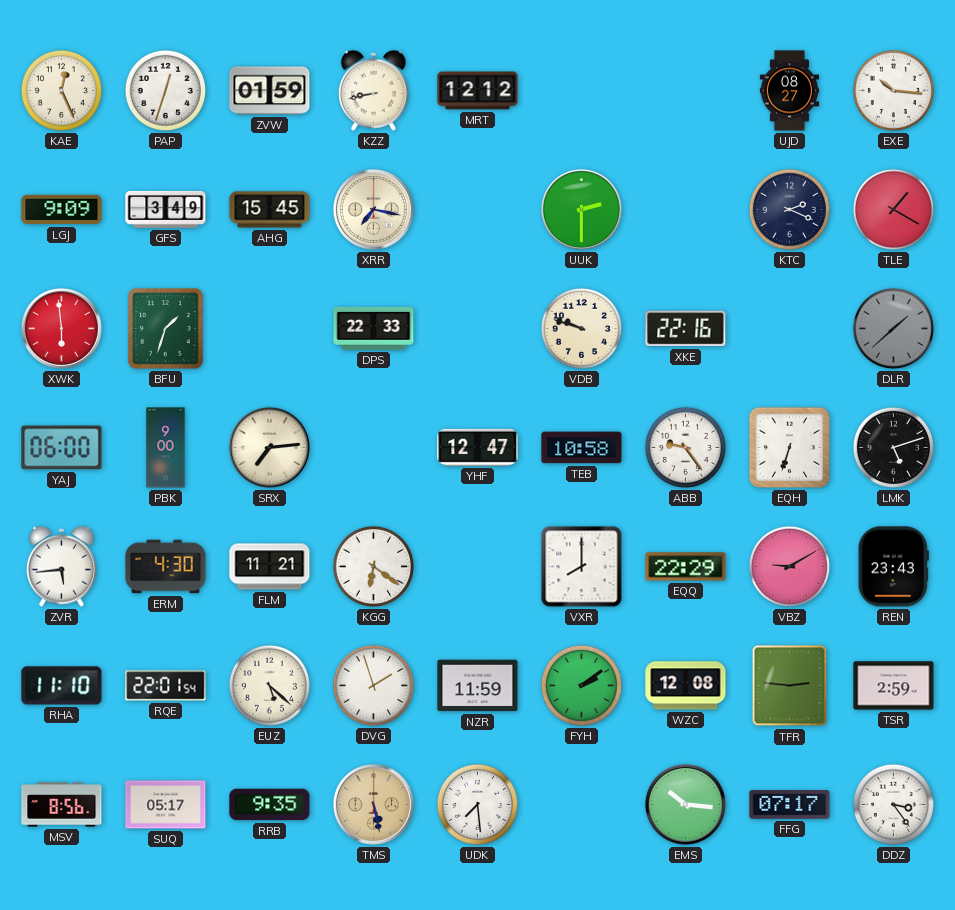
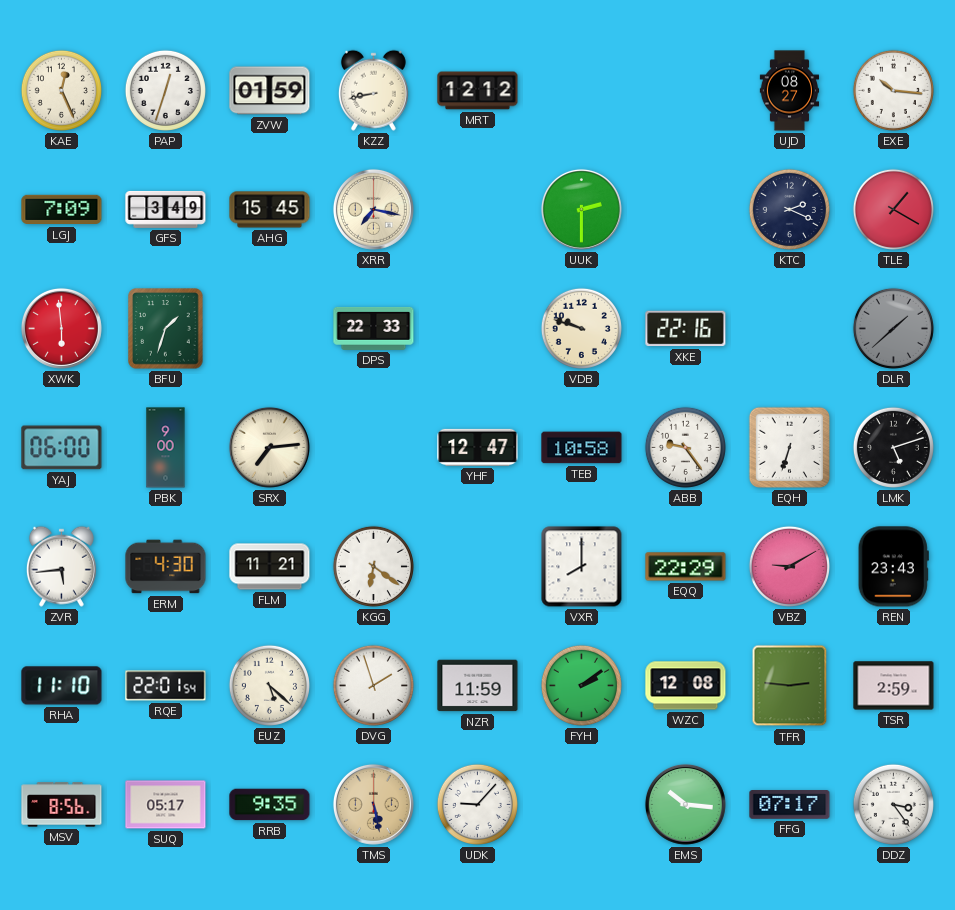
LGJ: 9:09 -> 7:09 (62, 210)
UDK: 7:29 -> 9:07 (477, 804)
